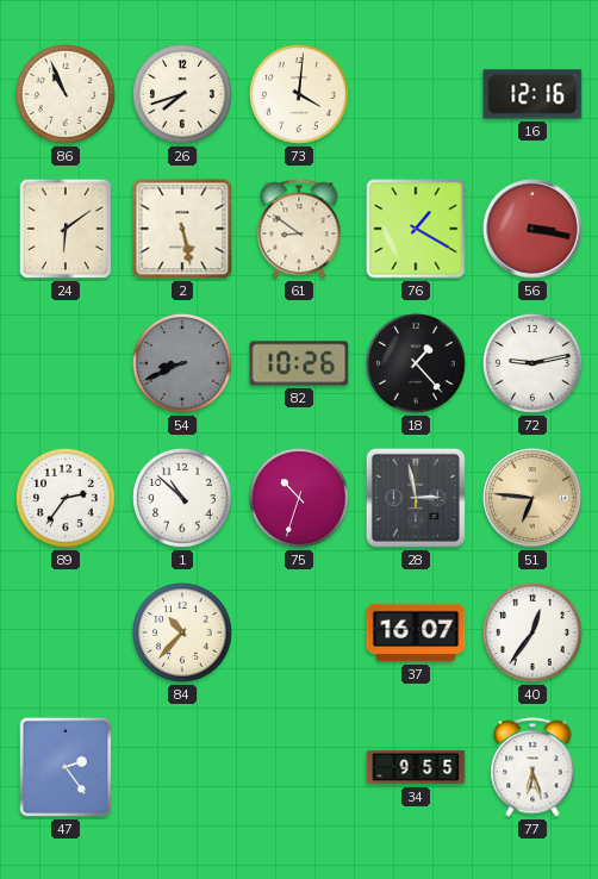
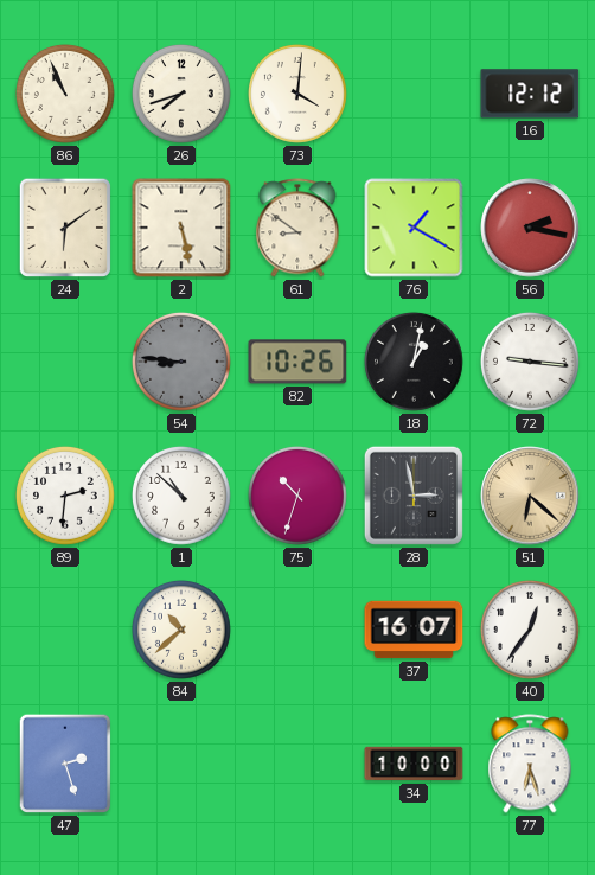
16: 12:16 -> 12:12 (530, 94)
56: 3:17 -> 2:17 (530, 228)
54: 8:41 -> 8:46 (183, 362)
18: 1:23 -> 1:02 (415, 362)
72: 9:13 -> 9:16 (531, 362)
89: 2:36 -> 2:31 (66, 496)
51: 6:46 -> 6:22 (530, 496)
84: 10:37 -> 10:38 (183, 630)
47: 2:24 -> 2:27 (64, 764)
34: 9:55 -> 10:00 (414, 764)
